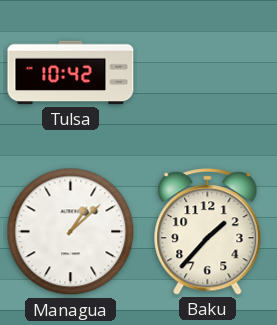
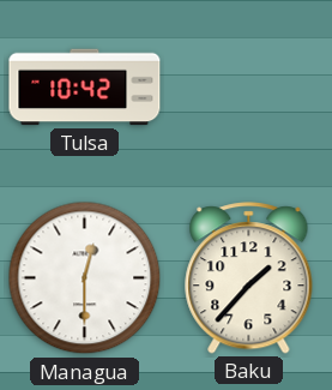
Managua: 1:08 -> 12:30 (85, 278)
